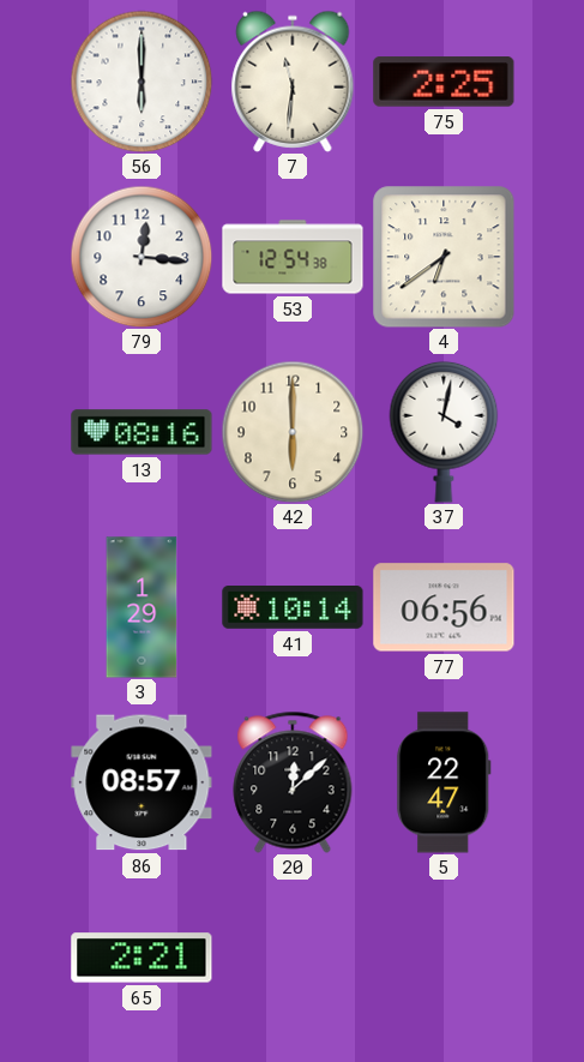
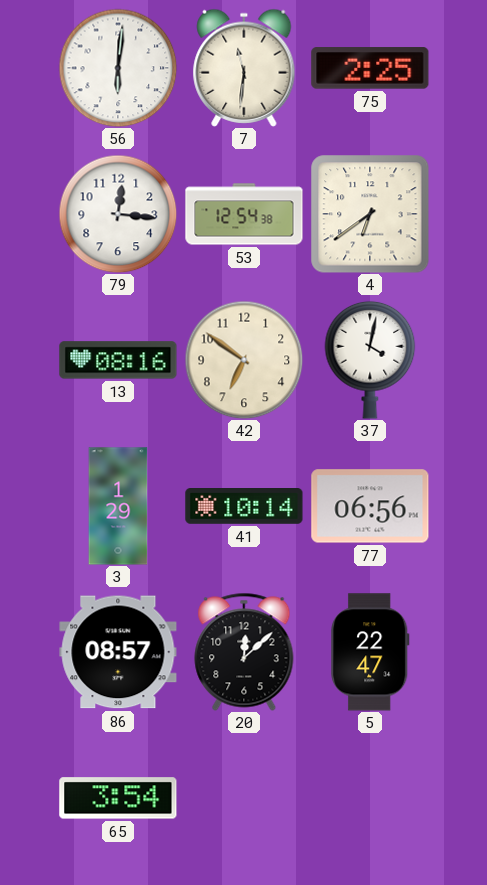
56: 6:00 -> 6:01 (118, 68)
42: 6:00 -> 6:51 (244, 360)
65: 2:21 -> 3:54 (118, 798)
